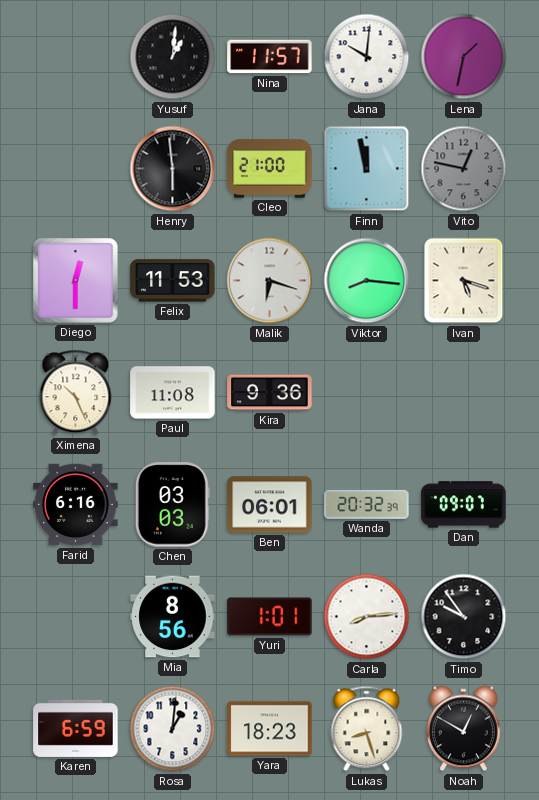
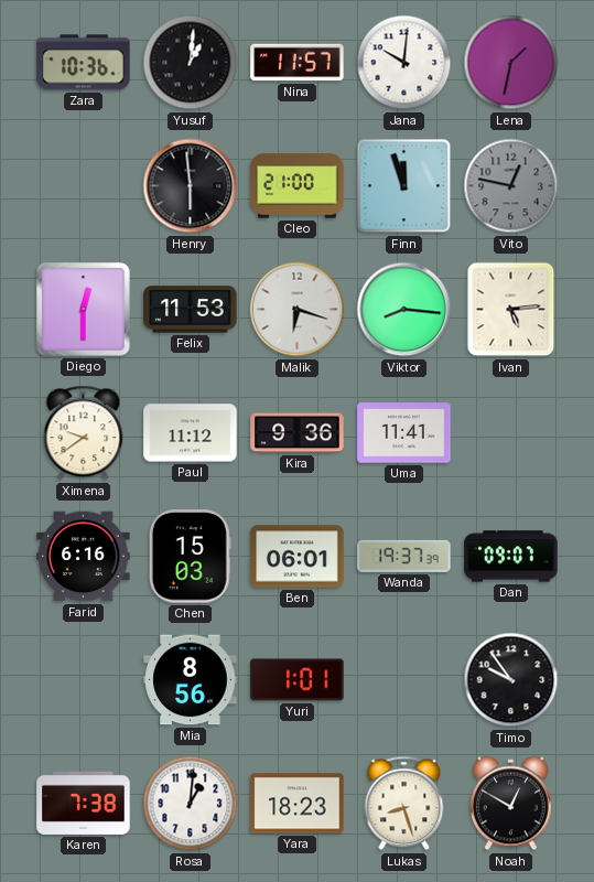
Zara: none -> 10:36 (84, 63)
Finn: 11:58 -> 11:57 (404, 186)
Ivan: 5:18 -> 5:14 (511, 310)
Ximena: 10:26 -> 9:39 (84, 433)
Paul: 11:08 -> 11:12 (191, 433)
Uma: none -> 11:41 (404, 433)
Chen: 03:03 -> 15:03 (190, 557)
Wanda: 20:32 -> 19:37 (404, 556)
Carla: 8:14 -> none (367, 617)
Karen: 6:59 -> 7:38 (84, 803)
